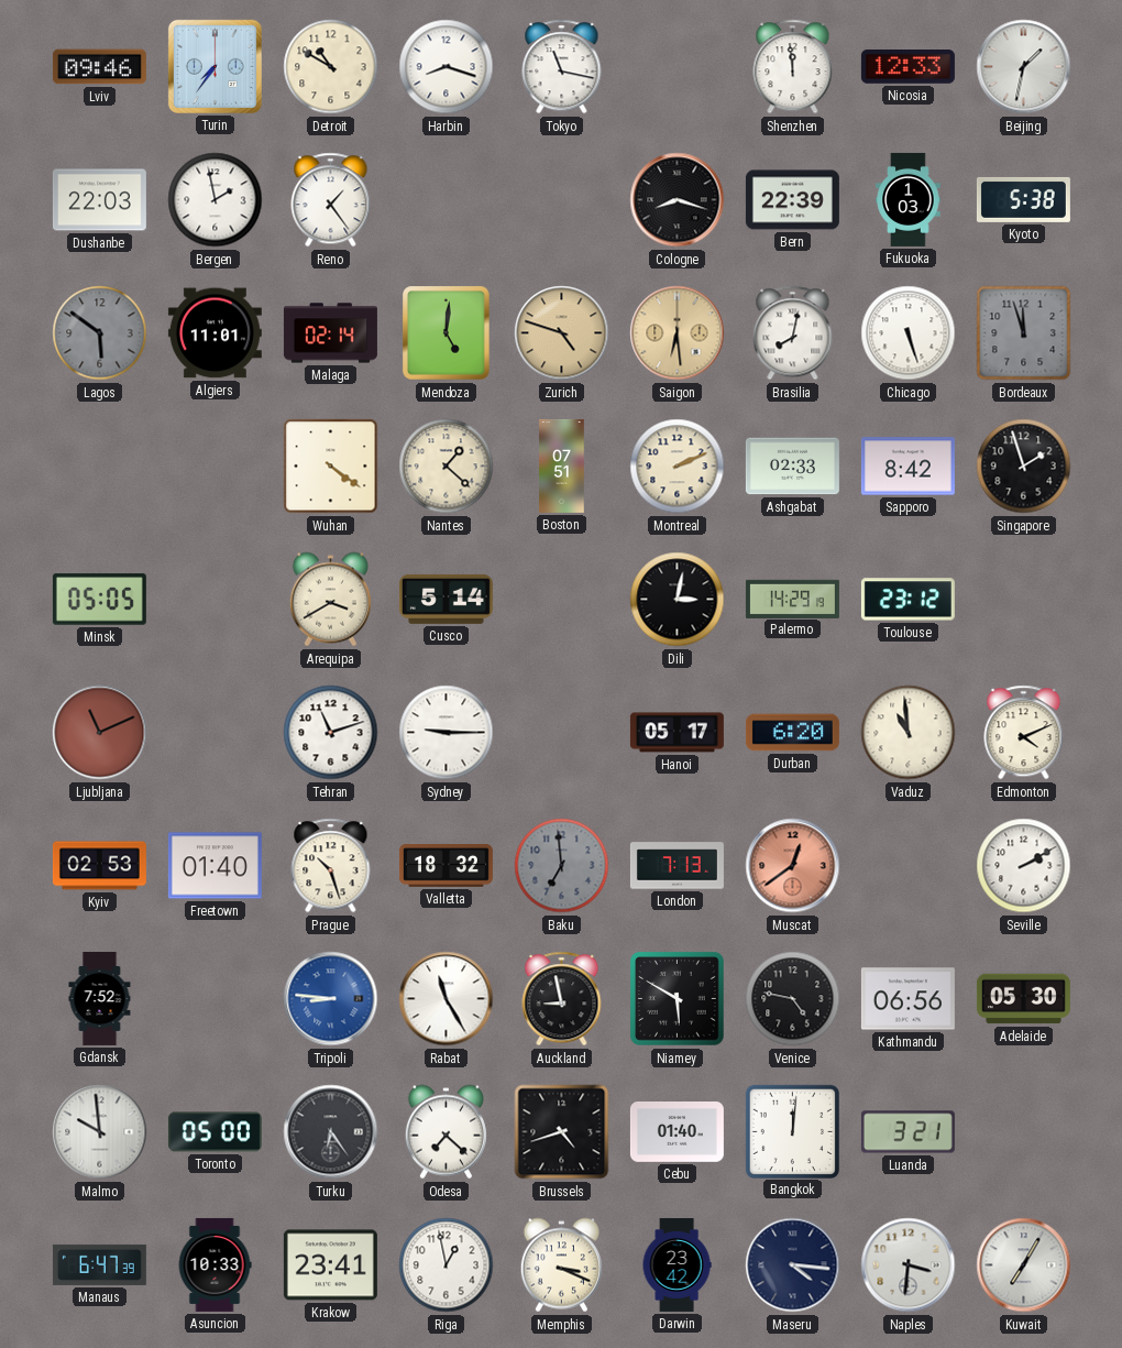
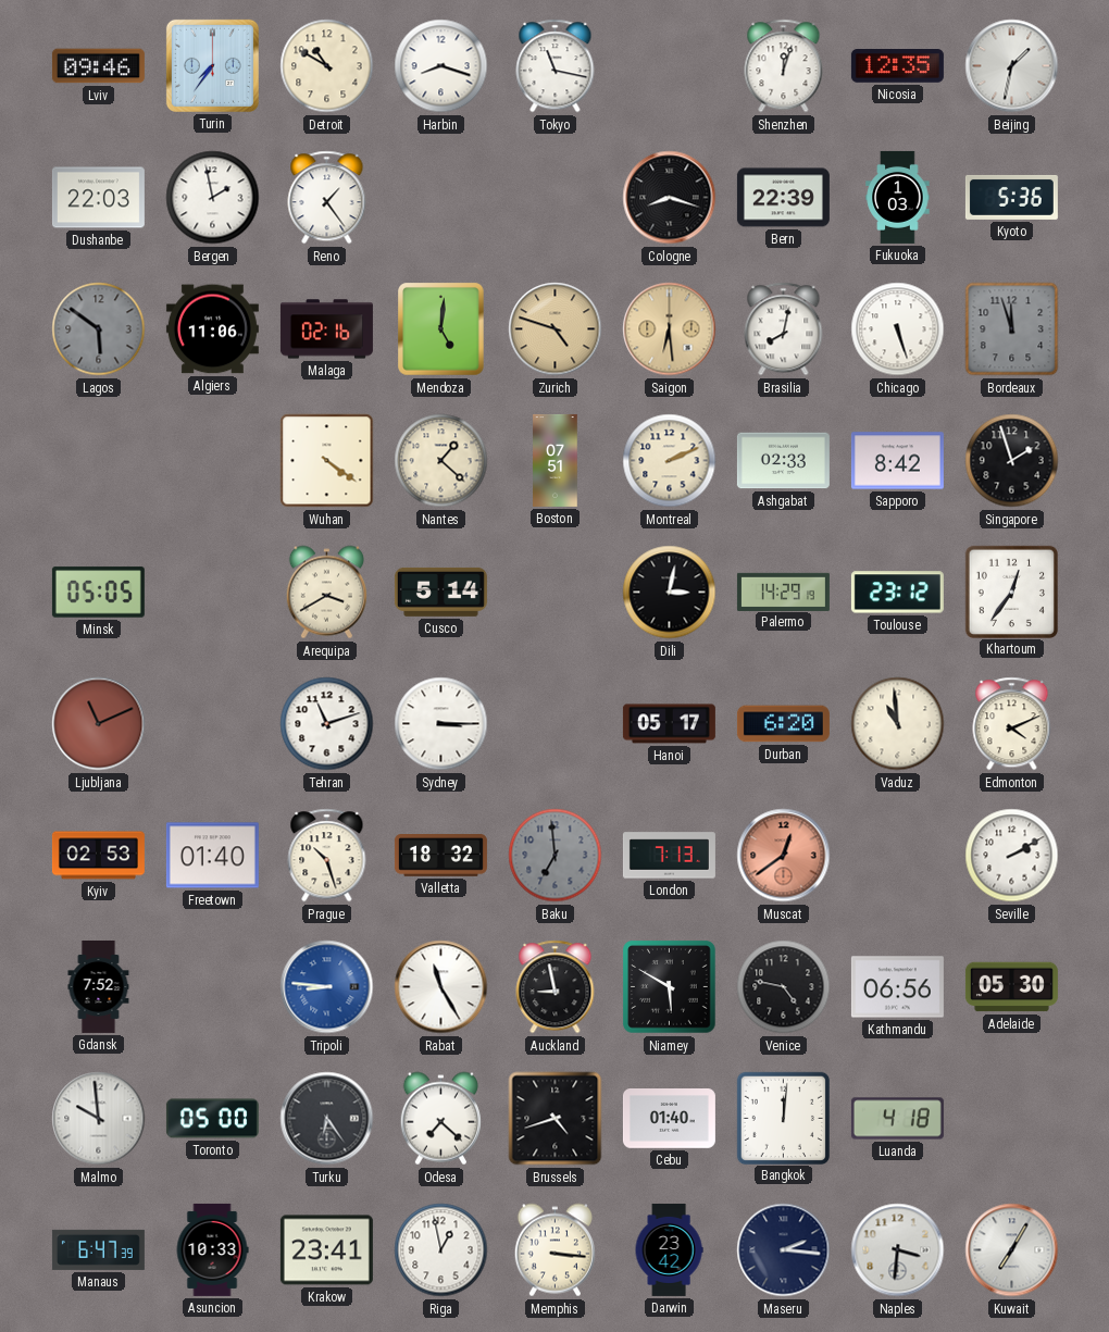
Shenzhen: 11:59 -> 12:03 (784, 66)
Nicosia: 12:33 -> 12:35 (897, 66)
Kyoto: 5:38 -> 5:36 (1011, 197)
Algiers: 11:01 -> 11:06 (212, 329)
Malaga: 02:14 -> 02:16 (326, 329)
Khartoum: none -> 12:36 (1011, 592)
Sydney: 9:15 -> 3:15 (441, 724)
Luanda: 3:21 -> 4:18 (897, 1119)
Memphis: 3:19 -> 3:16 (554, 1250)
Maseru: 4:16 -> 2:16 (784, 1250)
